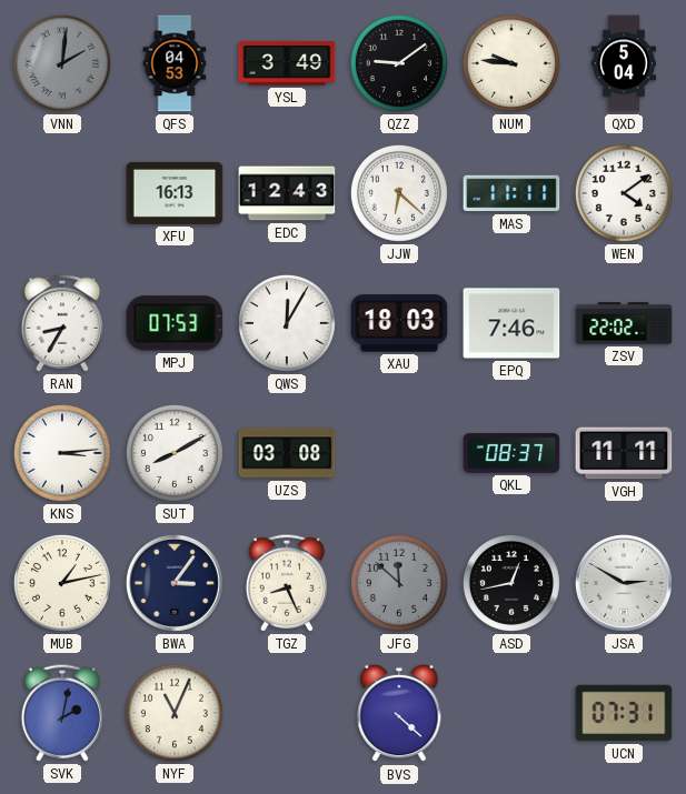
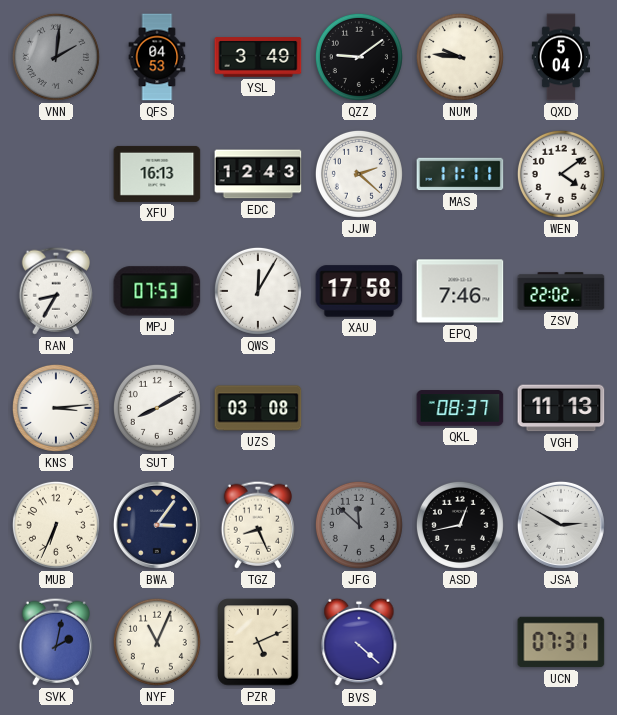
JJW: 6:22 -> 2:22 (359, 174)
XAU: 18:03 -> 17:58 (359, 291)
VGH: 11:11 -> 11:13 (561, 408)
MUB: 1:13 -> 6:34 (56, 525)
PZR: none -> 5:11 (258, 642)
